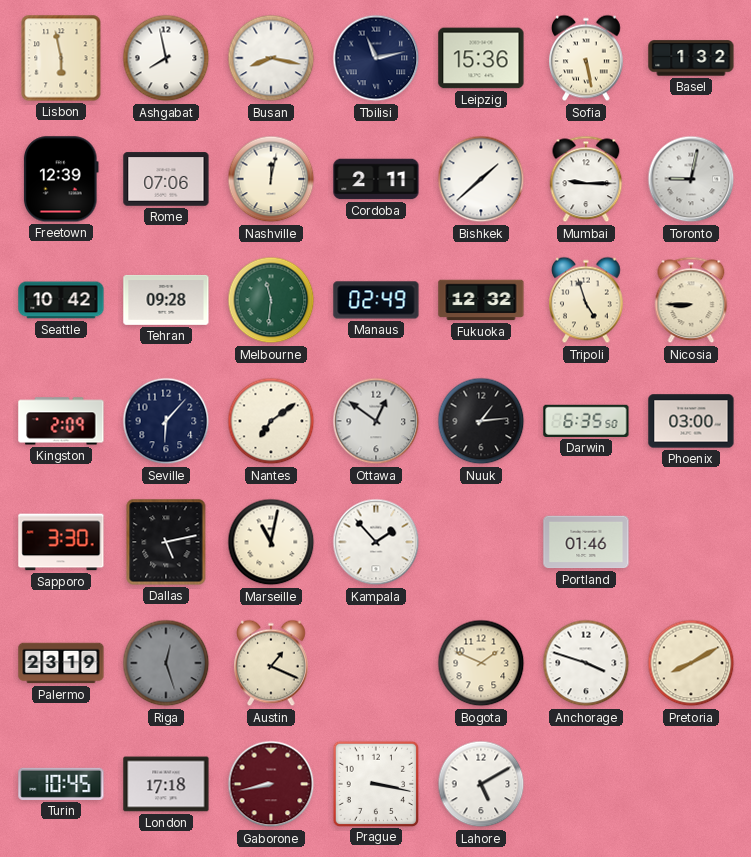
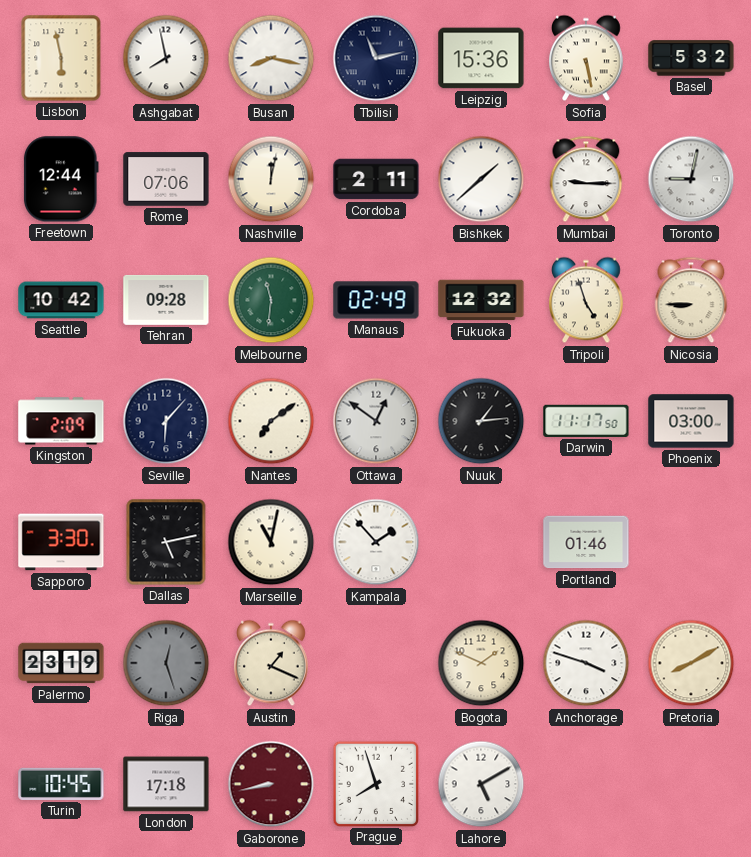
Basel: 1:32 -> 5:32 (691, 58)
Freetown: 12:39 -> 12:44 (61, 179)
Darwin: 6:35 -> 11:17 (586, 421)
Prague: 3:17 -> 7:57 (375, 783)
